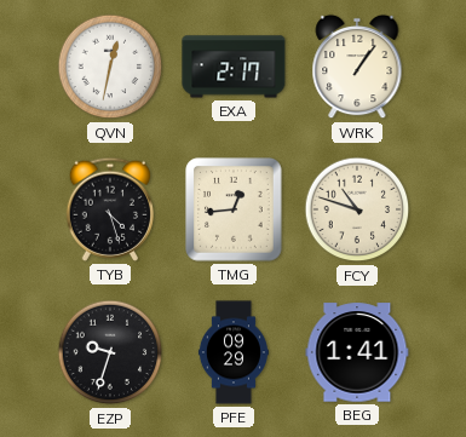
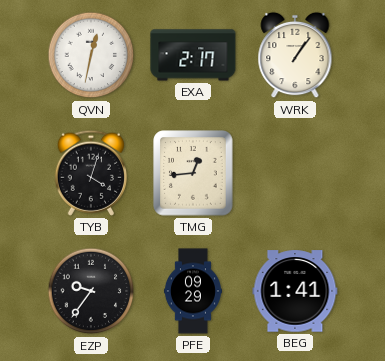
TYB: 4:27 -> 4:03 (90, 173)
FCY: 10:48 -> none (357, 209)
EZP: 9:33 -> 9:36 (91, 291)
